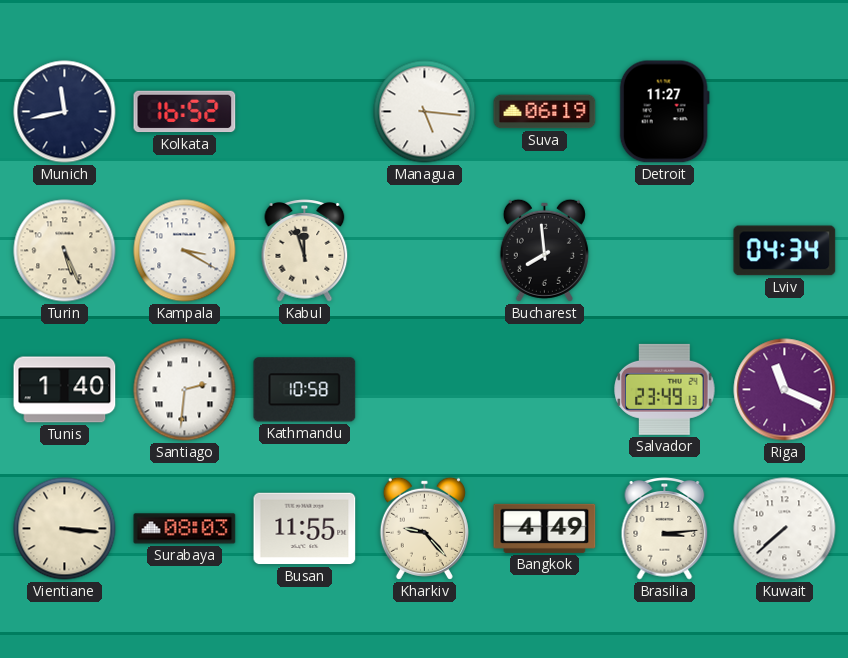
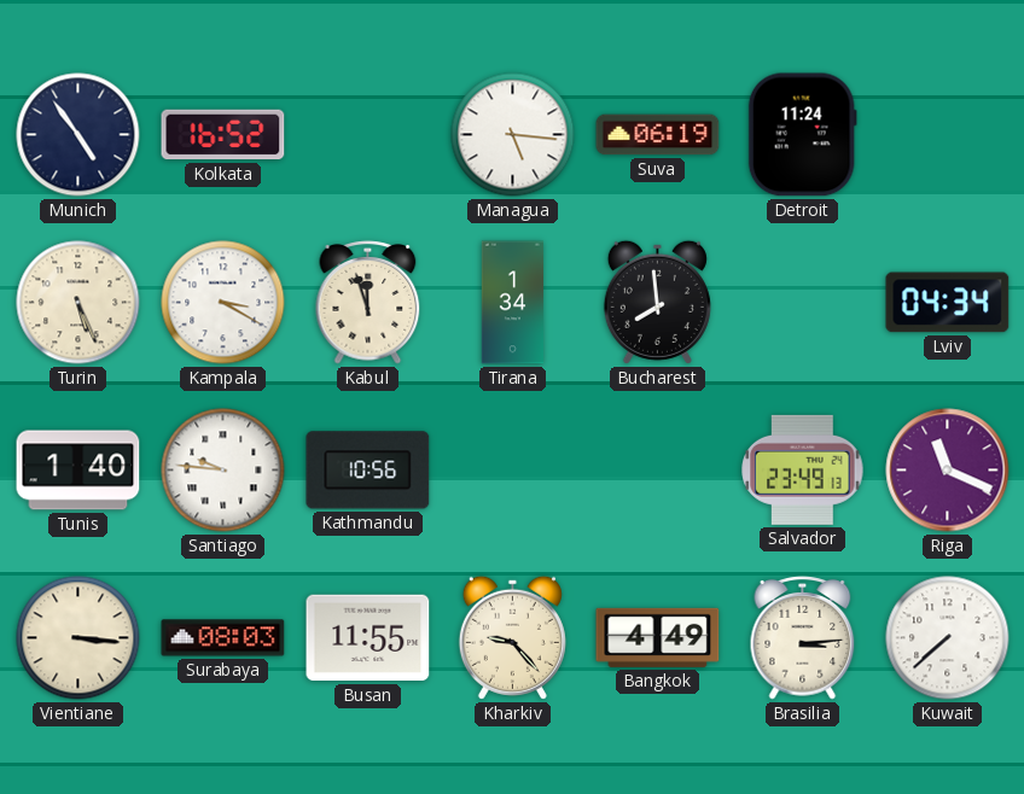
Munich: 11:43 -> 4:54 (78, 135)
Detroit: 11:27 -> 11:24 (802, 135)
Tirana: none -> 1:34 (512, 303)
Santiago: 2:31 -> 9:46 (223, 471)
Kathmandu: 10:58 -> 10:56 (368, 471)
